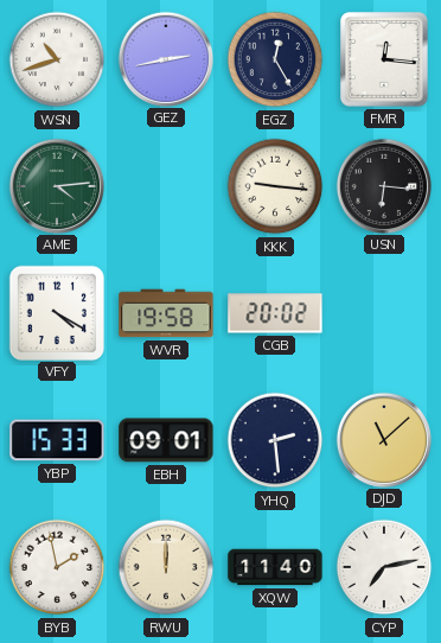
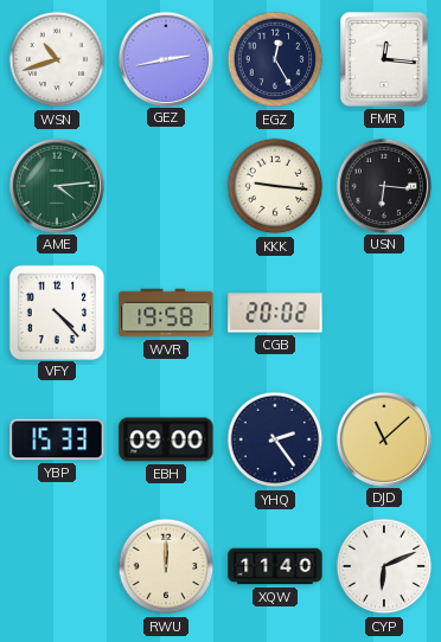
VFY: 4:20 -> 4:23 (56, 312)
EBH: 09:01 -> 09:00 (166, 439)
YHQ: 2:29 -> 2:24 (275, 439)
BYB: 1:58 -> none (57, 567)
CYP: 7:13 -> 6:11 (384, 566)
